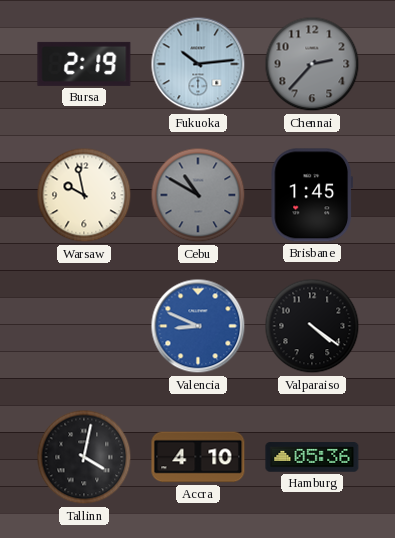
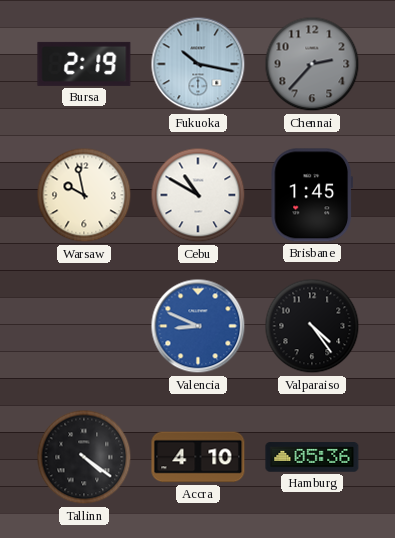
Fukuoka: 10:14 -> 10:17 (198, 64)
Cebu dial: grey -> white (198, 195)
Valparaiso: 4:21 -> 4:24 (312, 326)
Tallinn: 4:02 -> 4:21 (84, 457)
